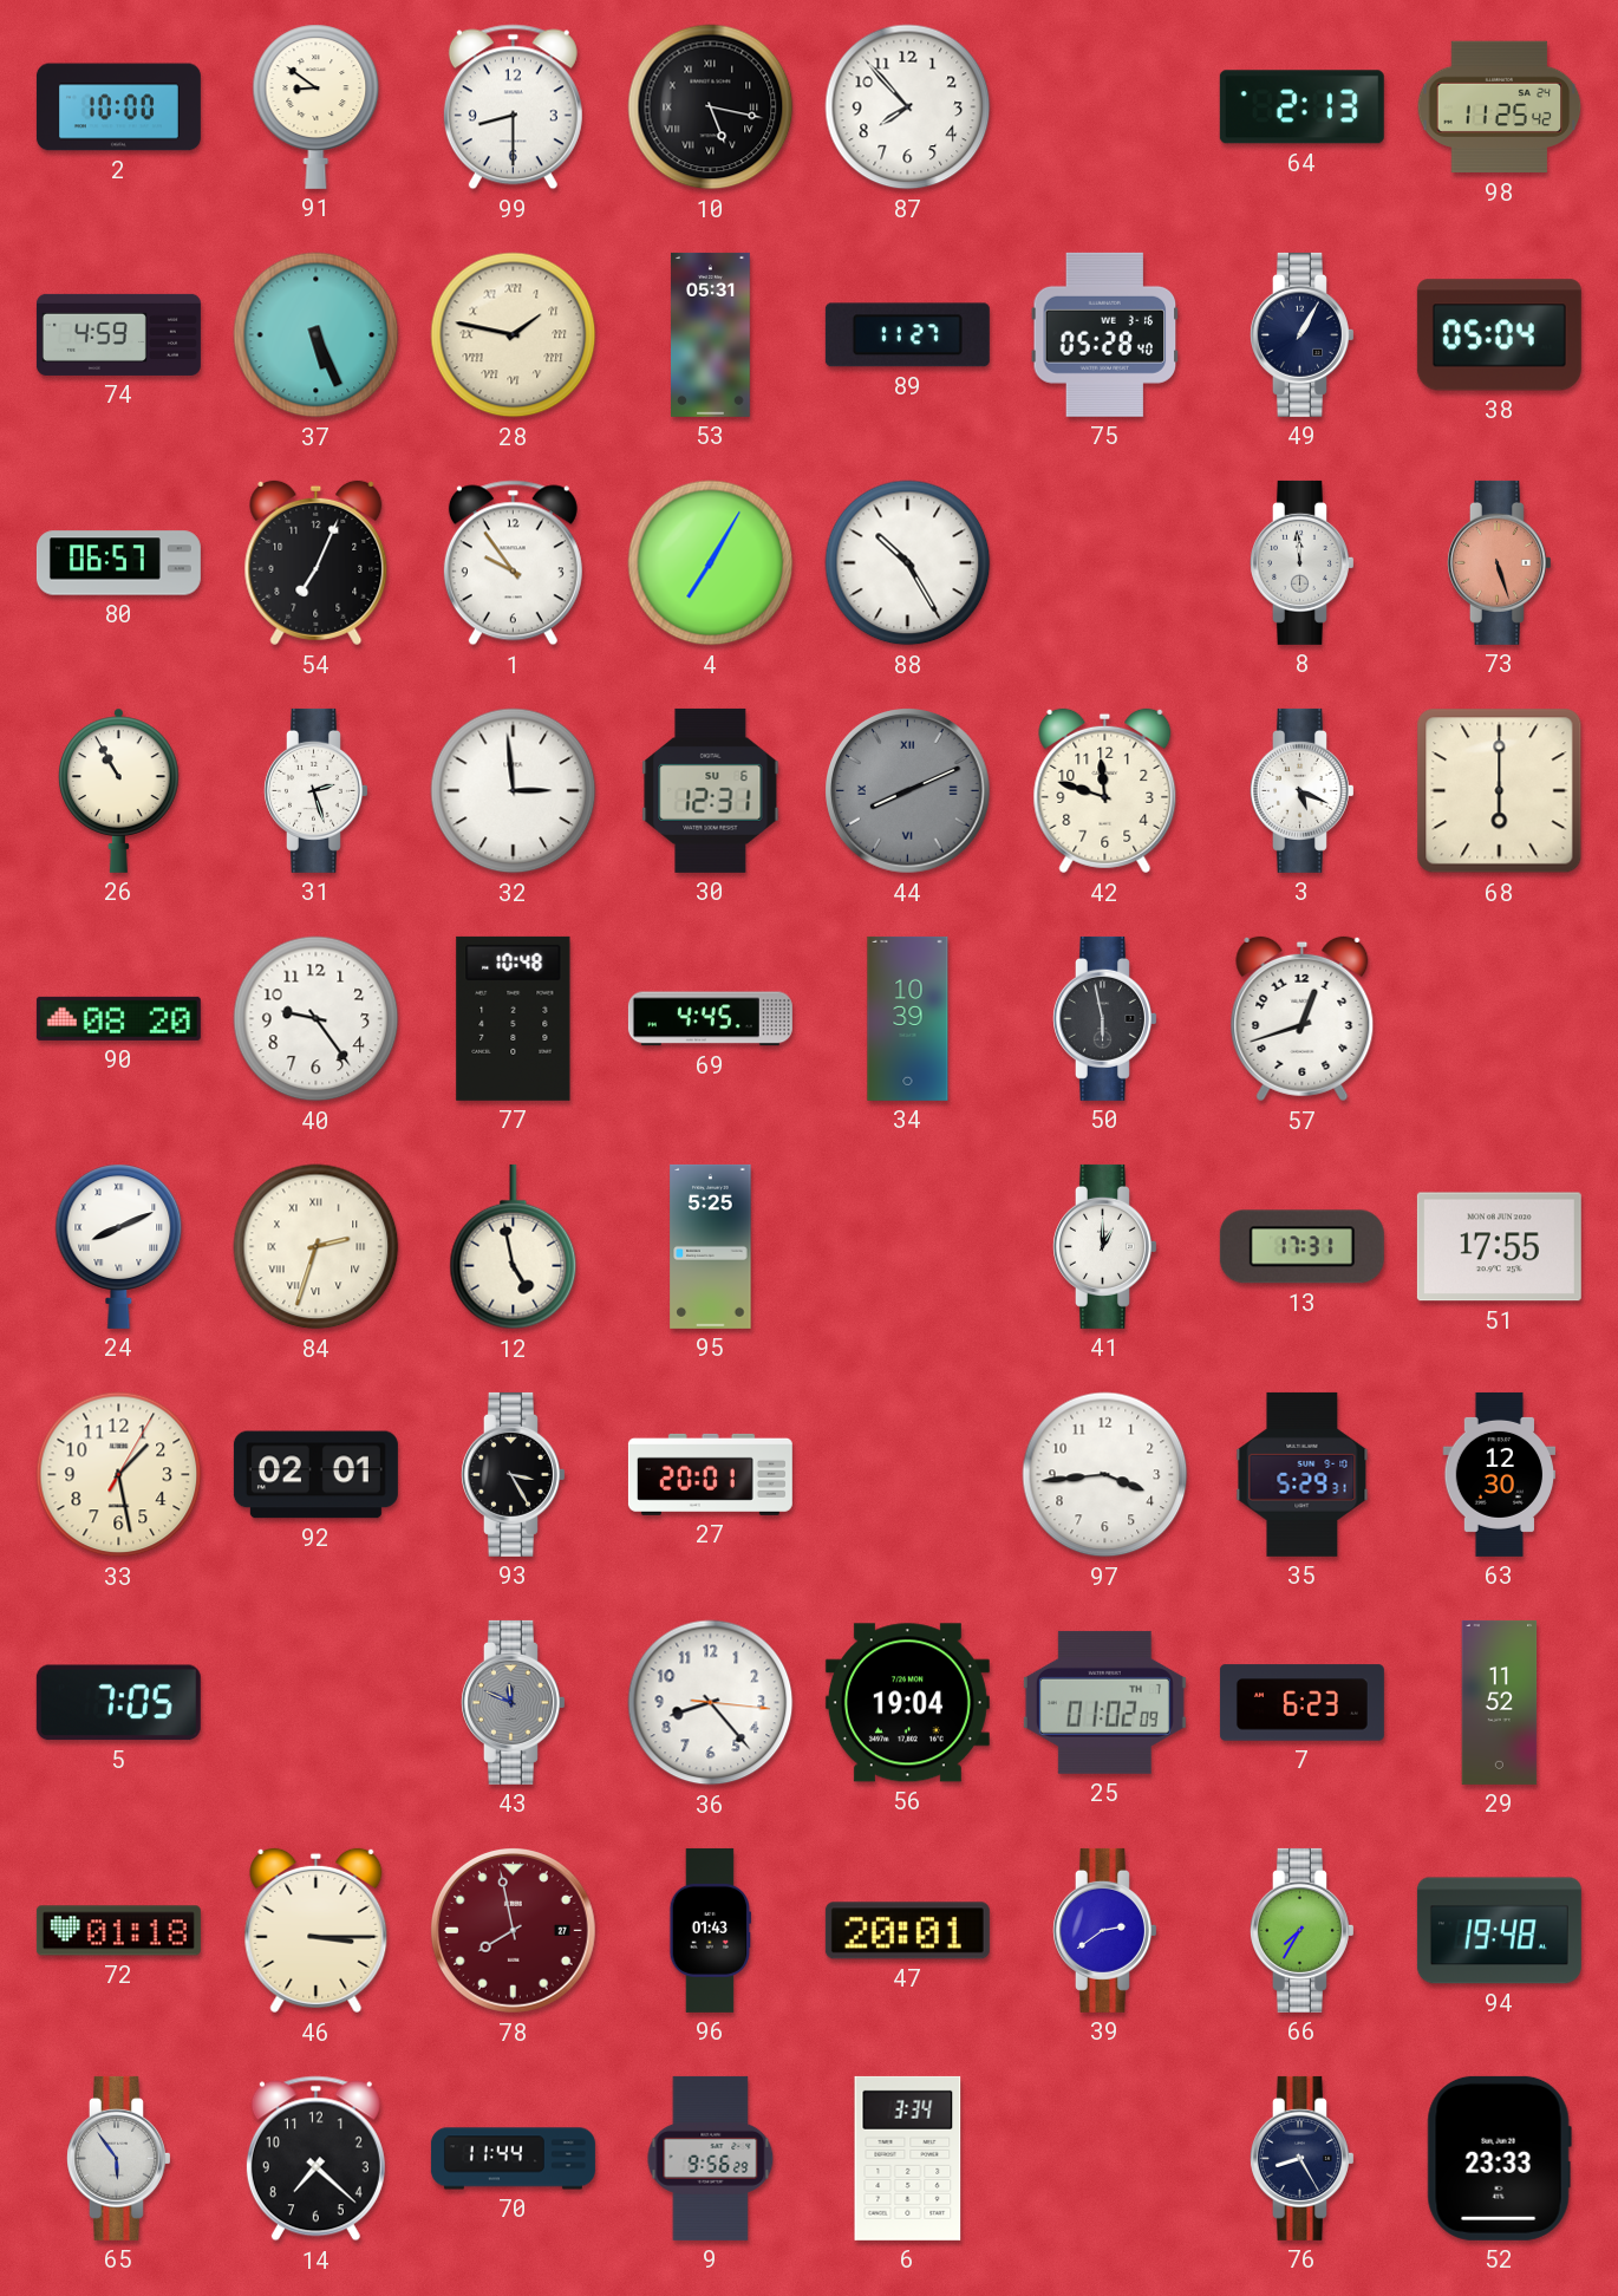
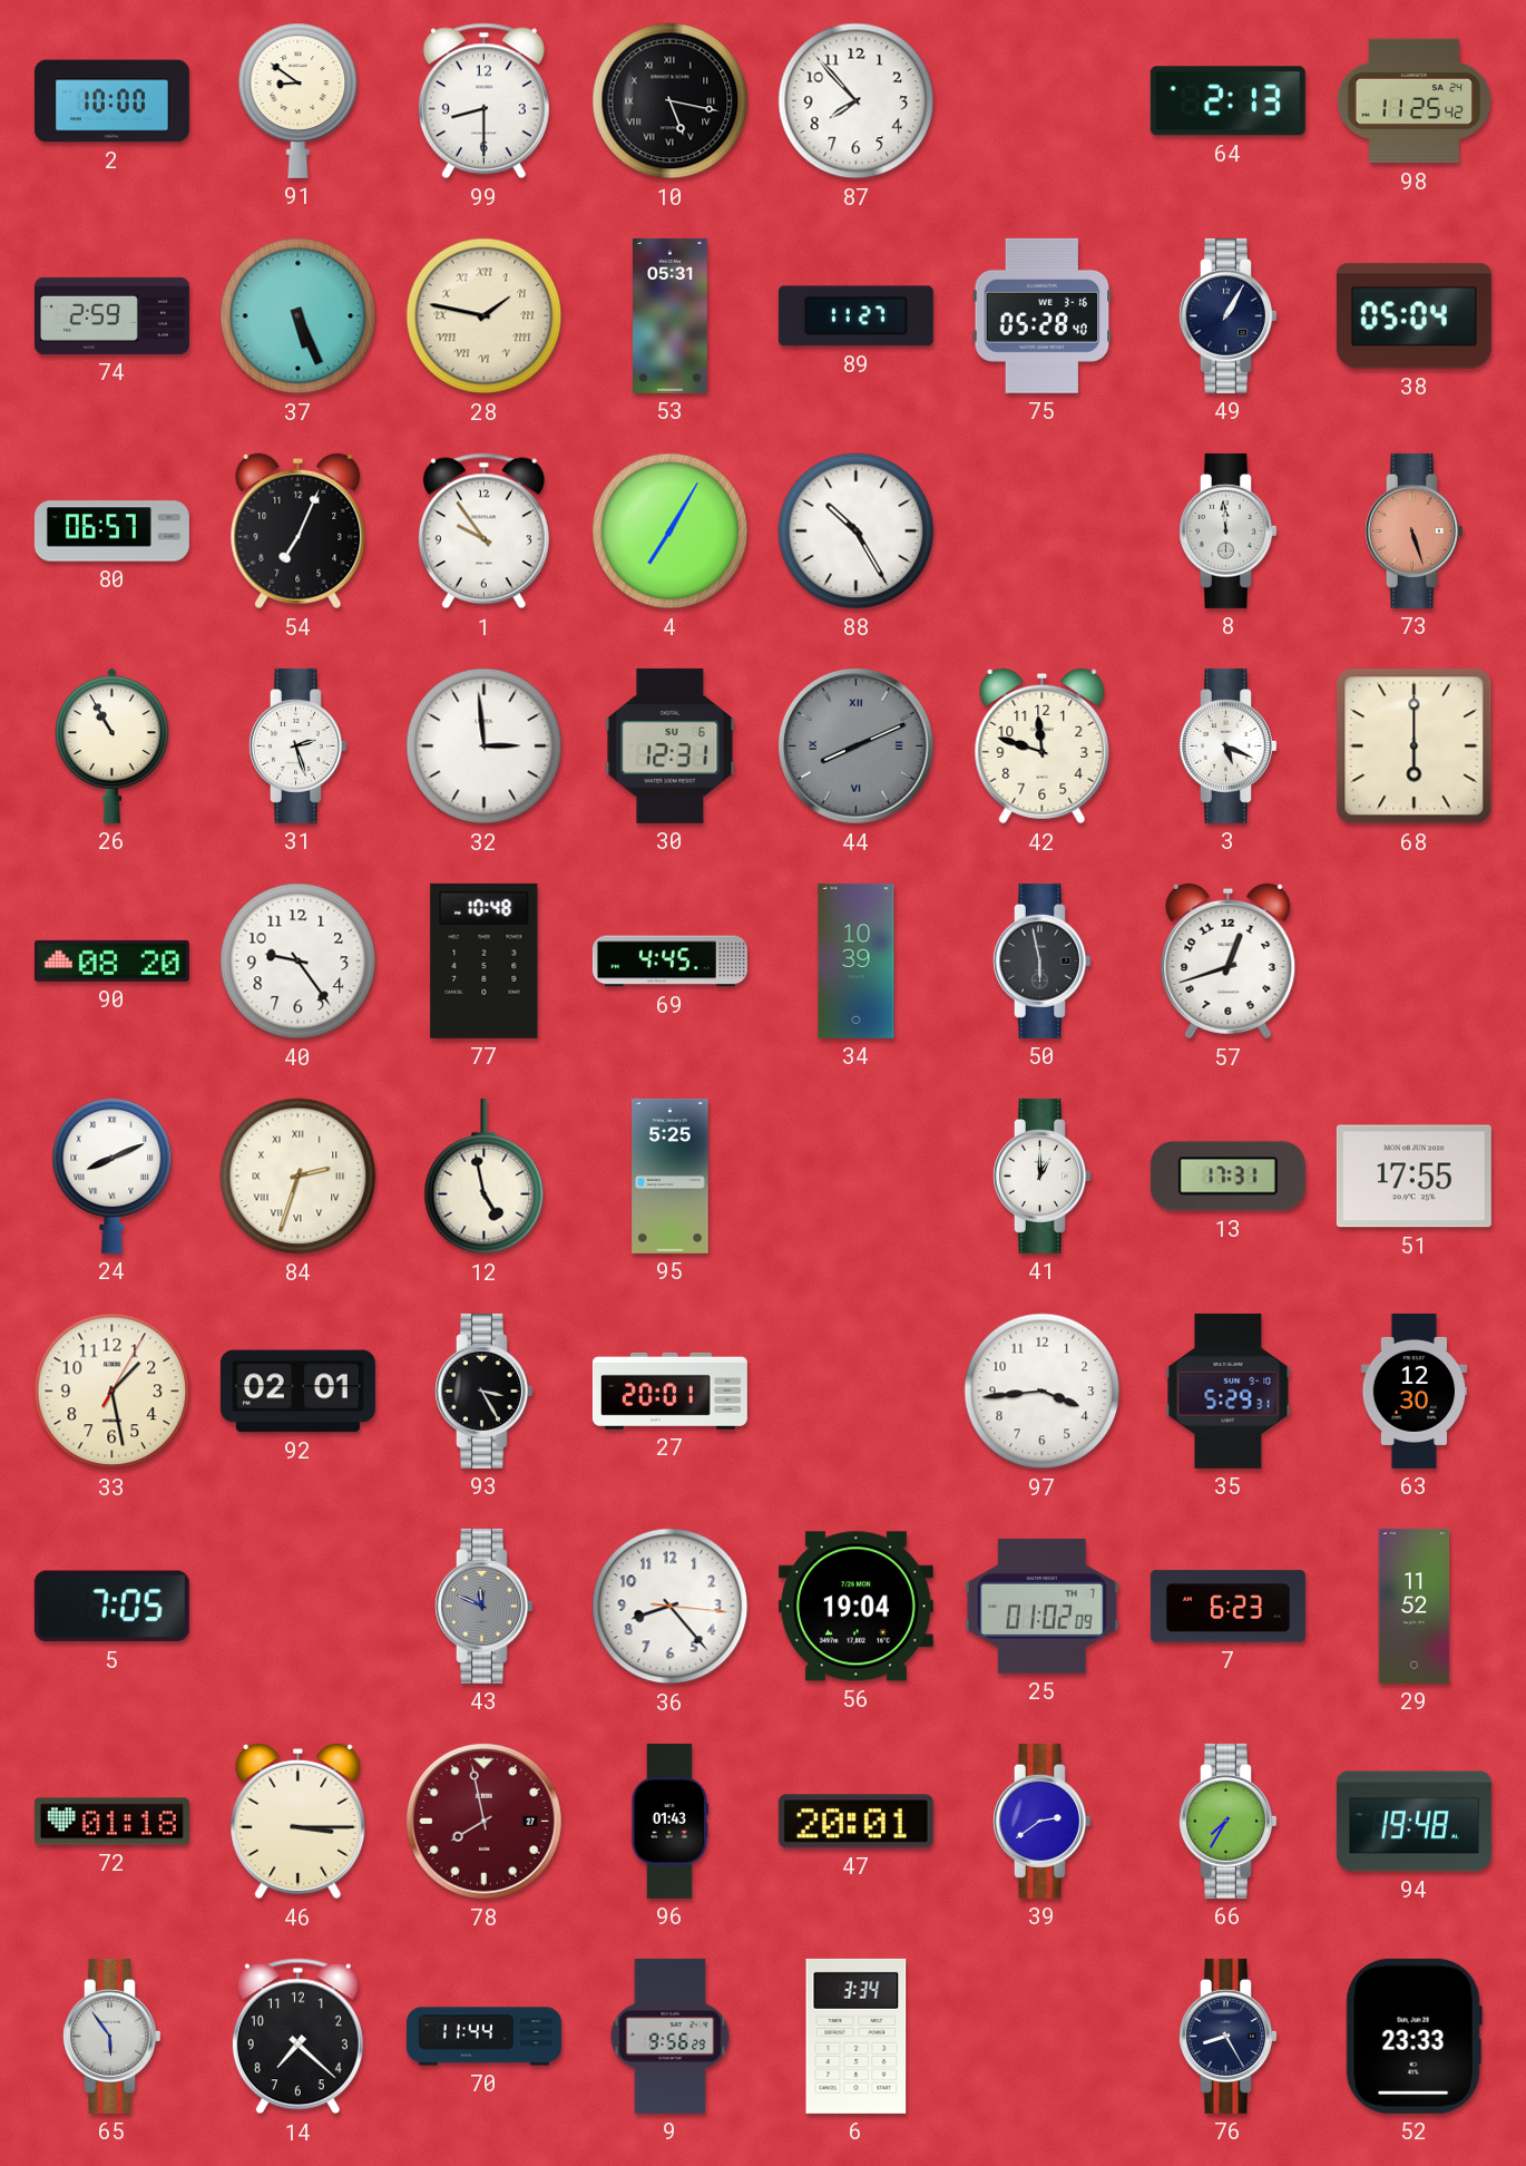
74: 4:59 -> 2:59 (111, 315)
